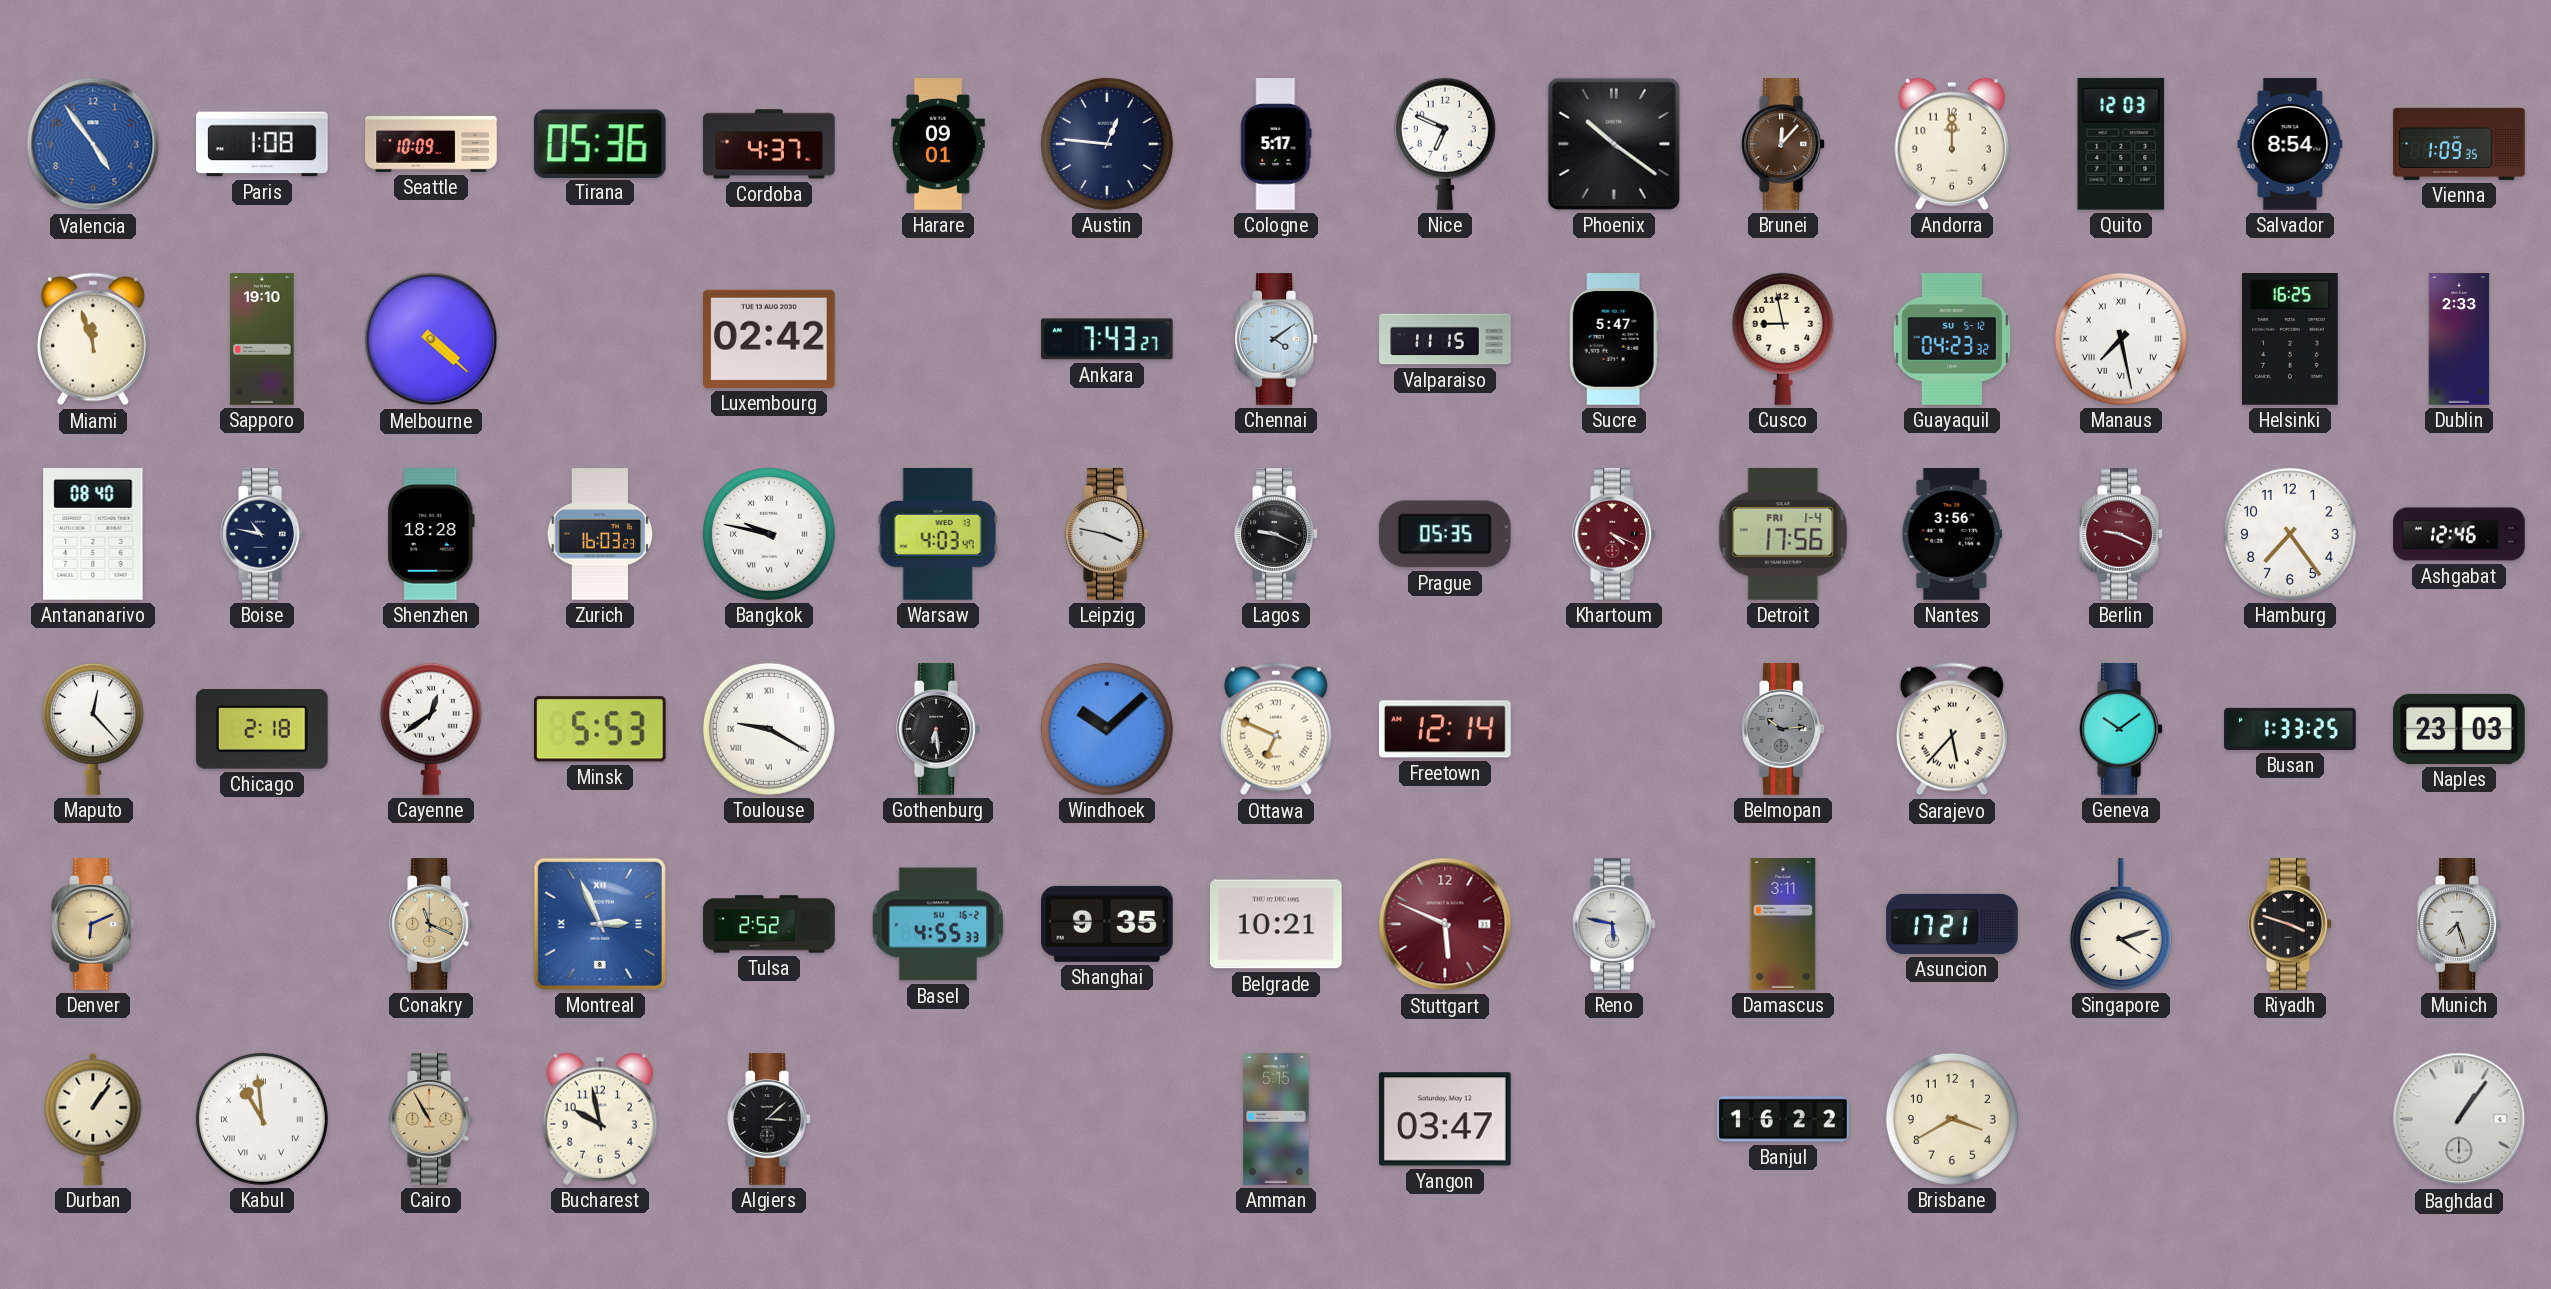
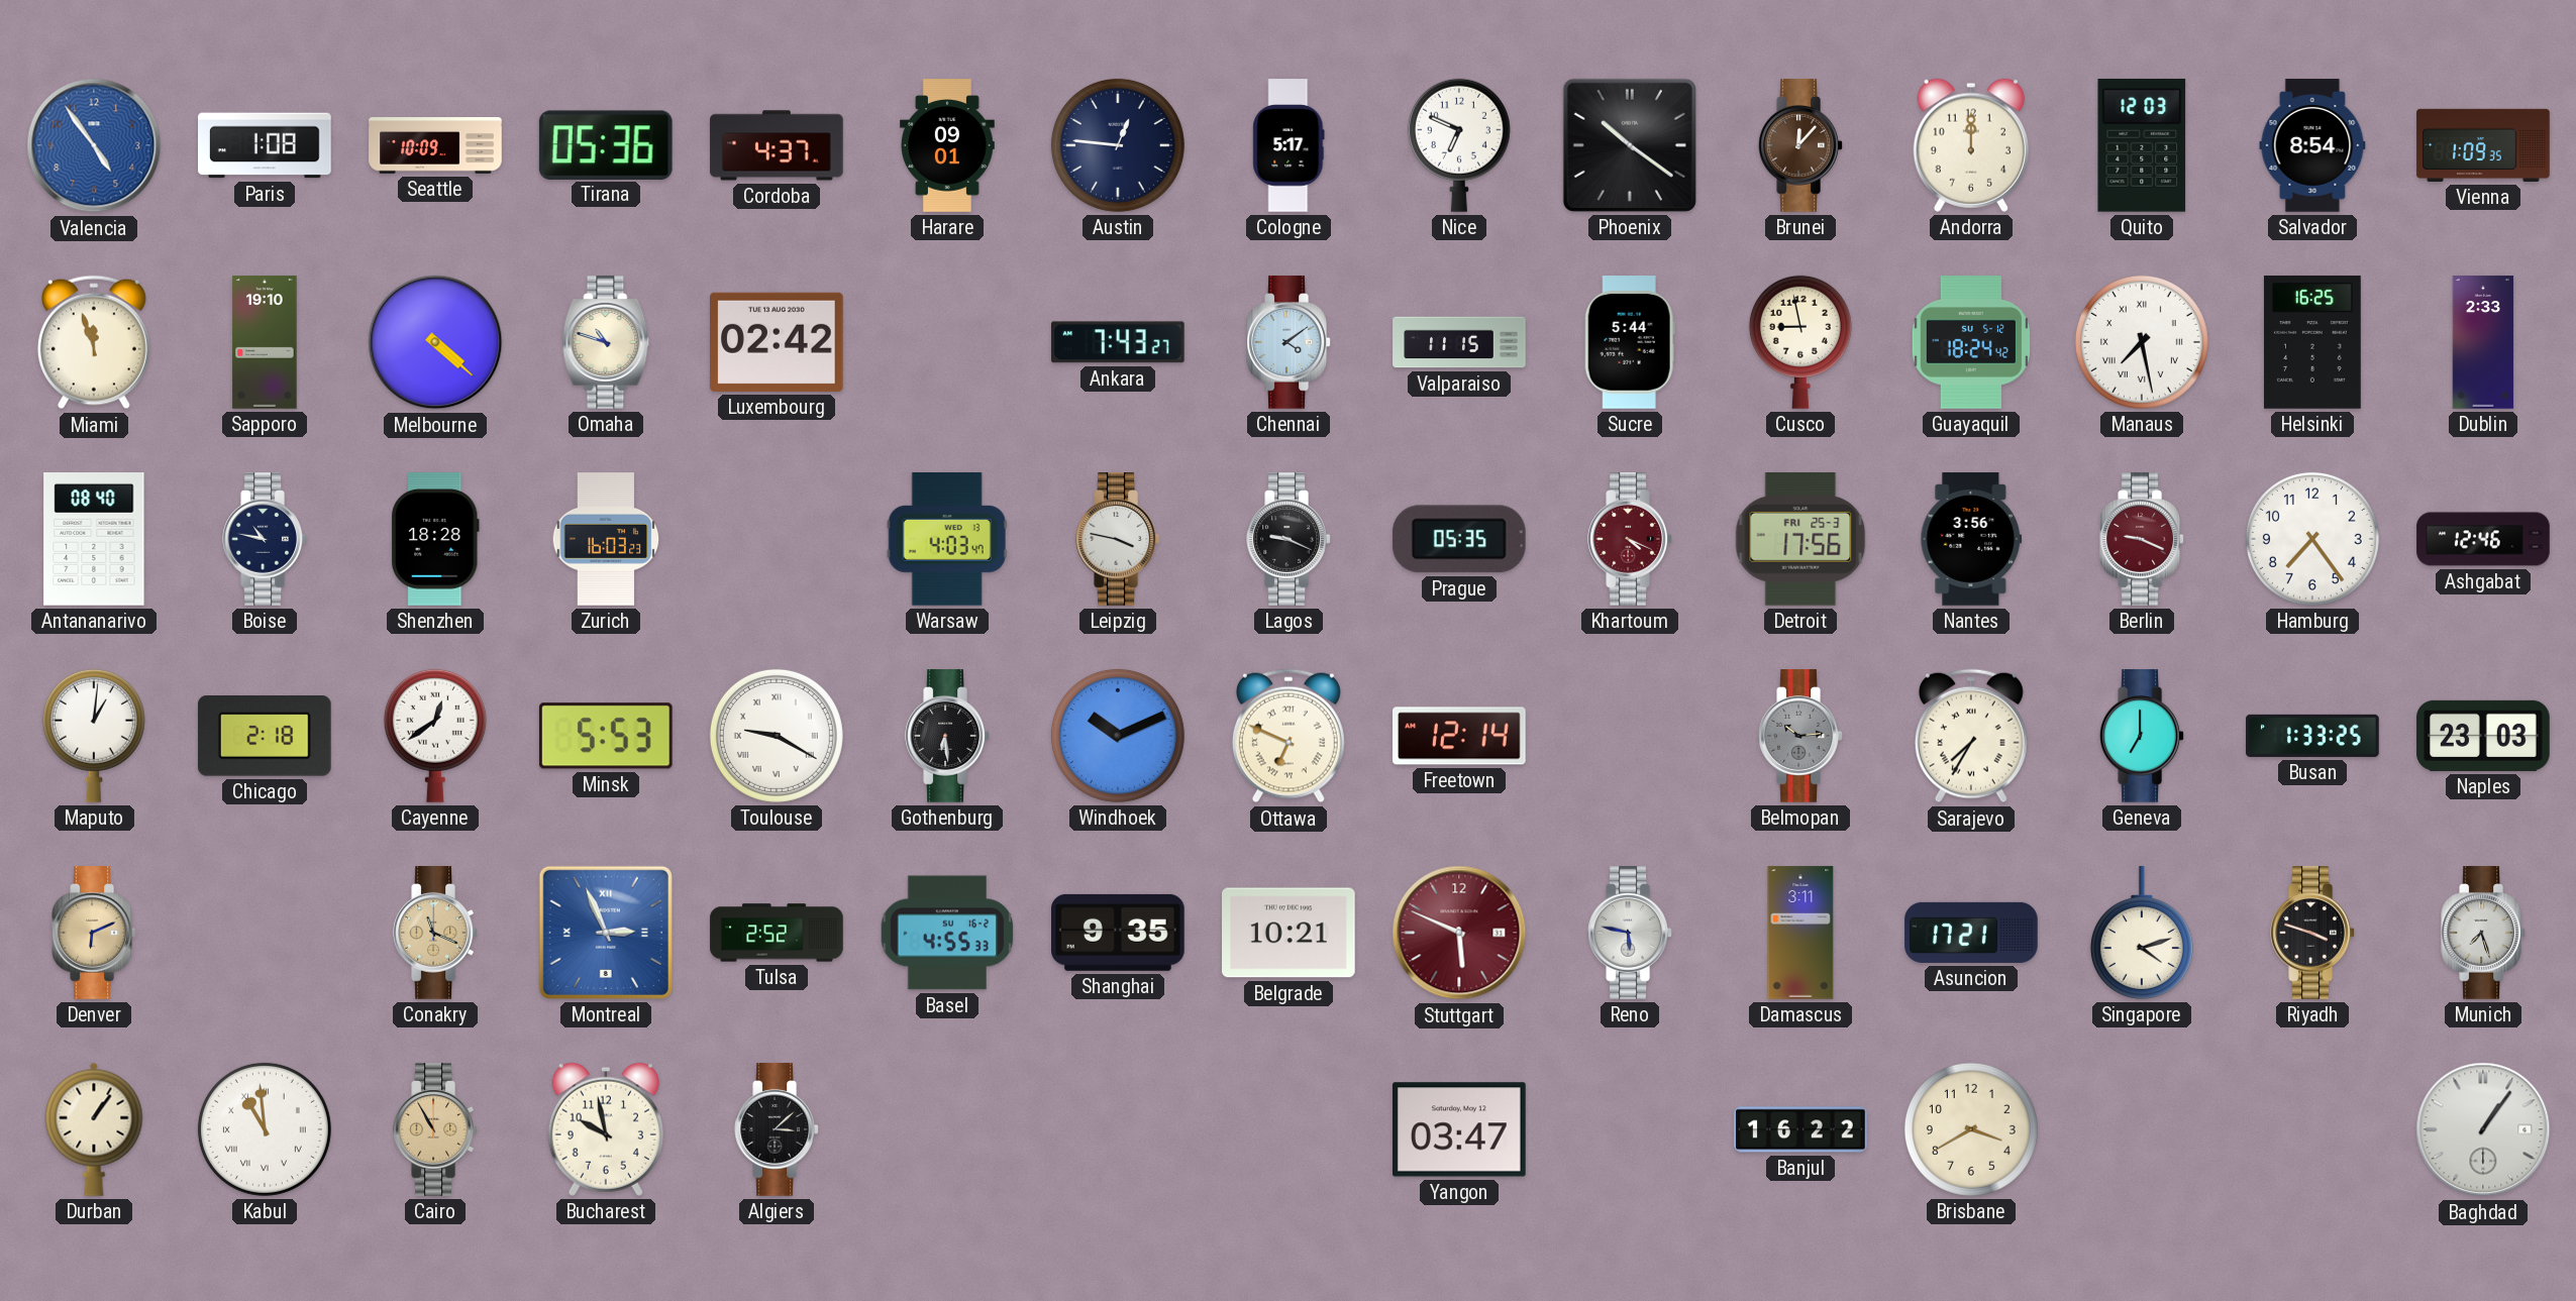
Omaha: none -> 10:48 (606, 342)
Sucre: 5:47 -> 5:44 (1630, 342)
Guayaquil: 04:23 -> 18:24 (1970, 342)
Bangkok: 9:47 -> none (769, 534)
Detroit date: FRI 1-4 -> FRI 25-3 (1800, 540)
Maputo: 12:23 -> 1:01 (94, 736)
Windhoek: 10:08 -> 10:11 (1118, 736)
Sarajevo: 5:37 -> 7:35 (1971, 736)
Geneva: 10:09 -> 7:00 (2142, 736)
Amman: 5:15 -> none (1276, 1119)
